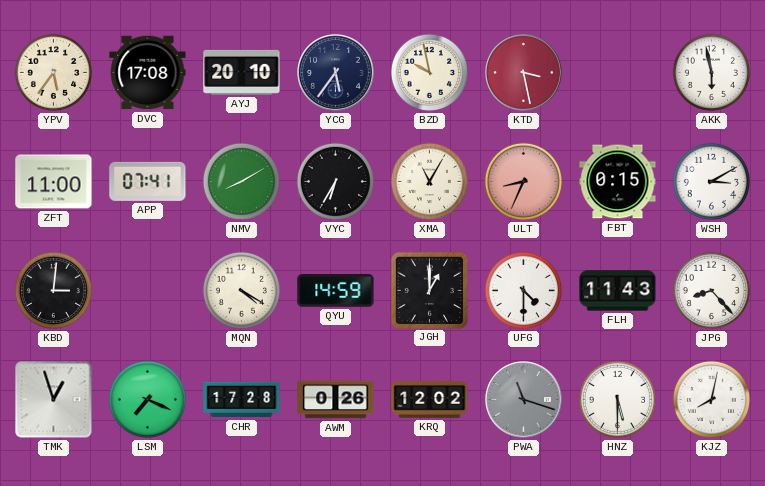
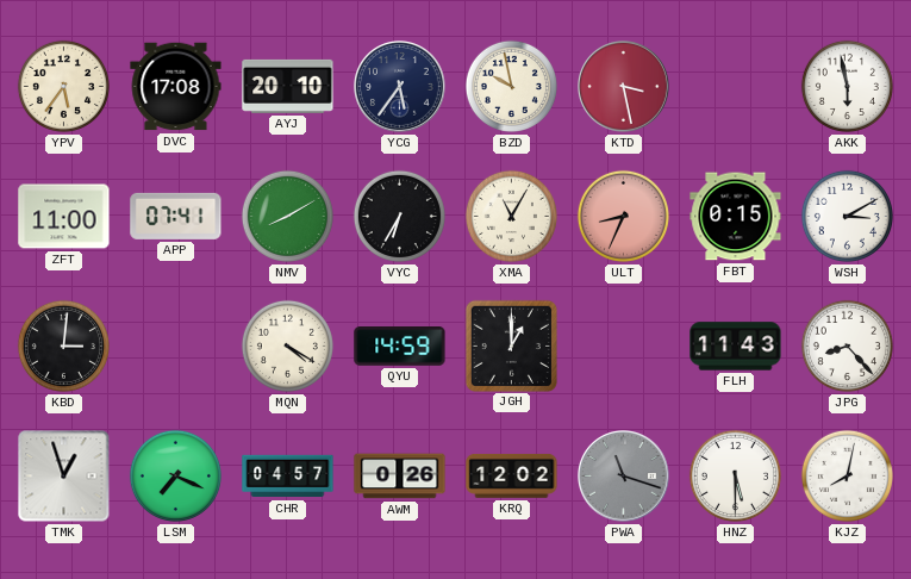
UFG: 4:30 -> none (523, 290)
CHR: 17:28 -> 04:57 (288, 477)
